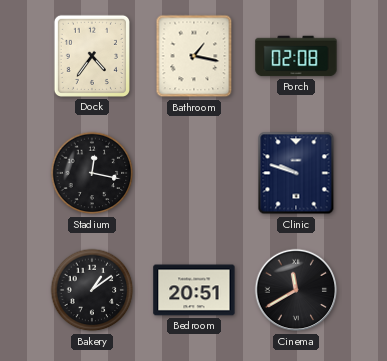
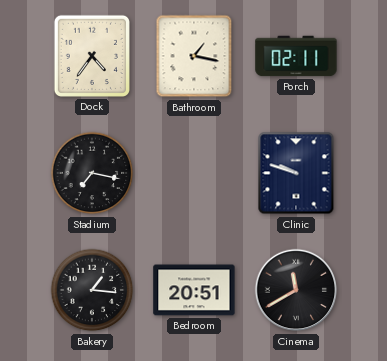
Porch: 02:08 -> 02:11 (296, 56)
Stadium: 12:17 -> 7:17 (92, 173)
Bakery: 1:09 -> 1:16 (92, 290)
